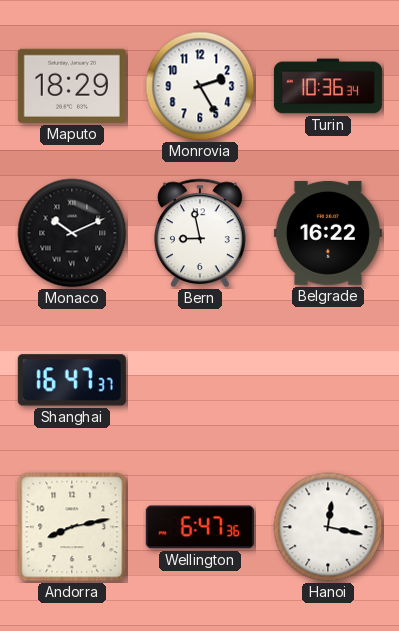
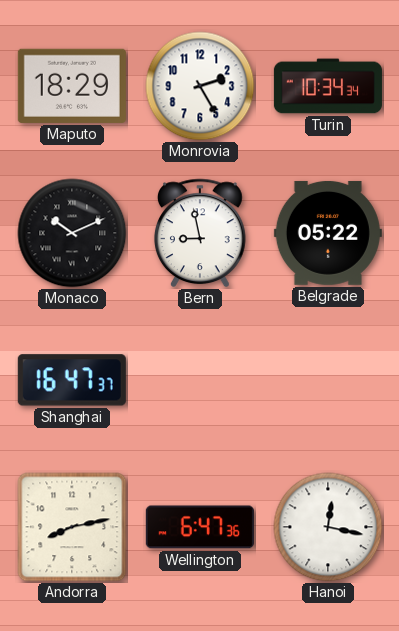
Turin: 10:36 -> 10:34 (328, 86)
Belgrade: 16:22 -> 05:22 (328, 233)
